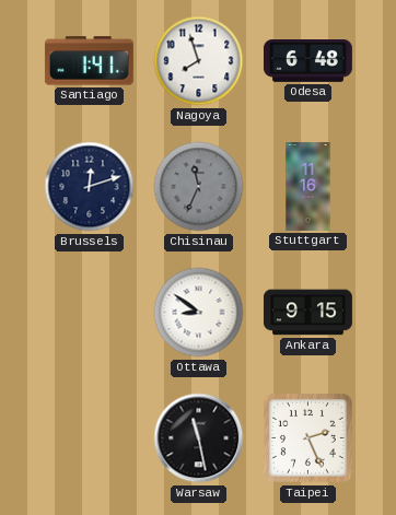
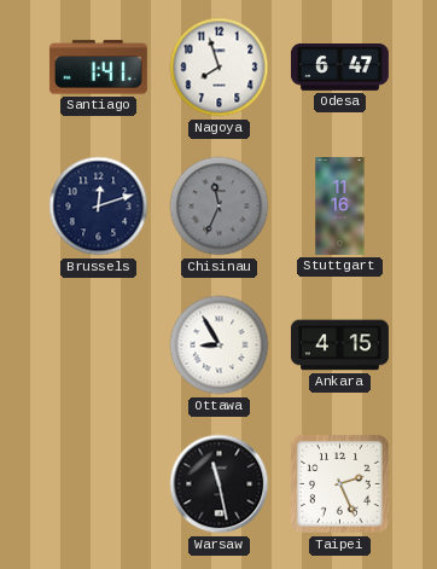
Odesa: 6:48 -> 6:47 (339, 68)
Ottawa: 8:51 -> 8:55 (220, 346)
Ankara: 9:15 -> 4:15 (339, 346)
